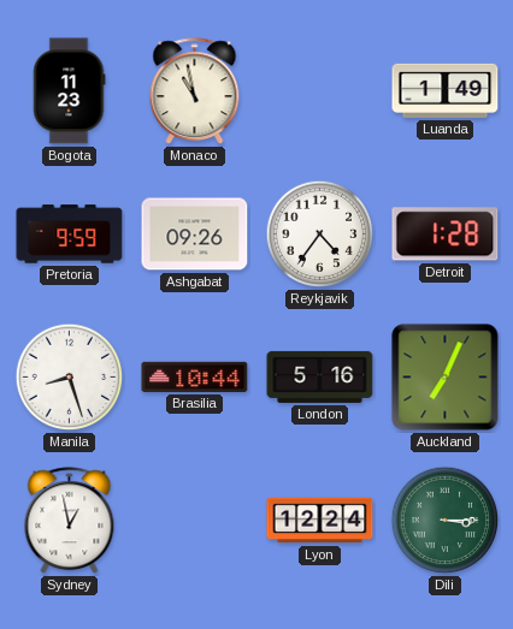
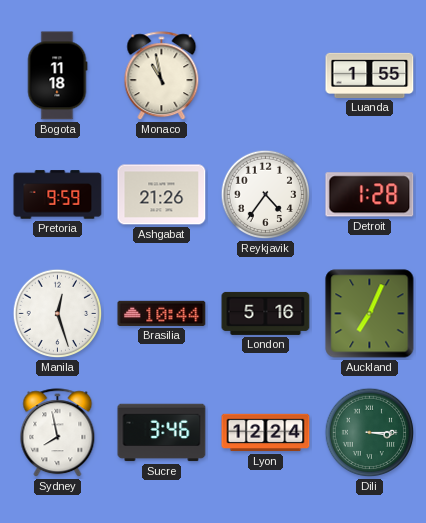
Bogota: 11:23 -> 11:18 (57, 76)
Luanda: 1:49 -> 1:55 (370, 75)
Ashgabat: 09:26 -> 21:26 (162, 195)
Manila: 8:27 -> 12:27 (58, 314)
Sydney: 12:58 -> 7:58 (58, 433)
Sucre: none -> 3:46 (162, 433)
